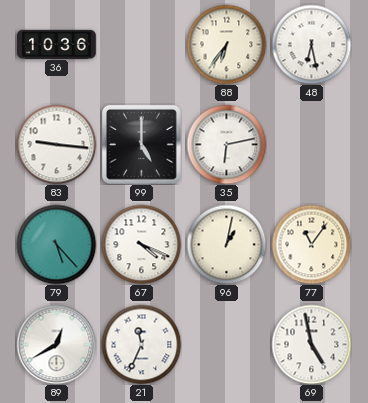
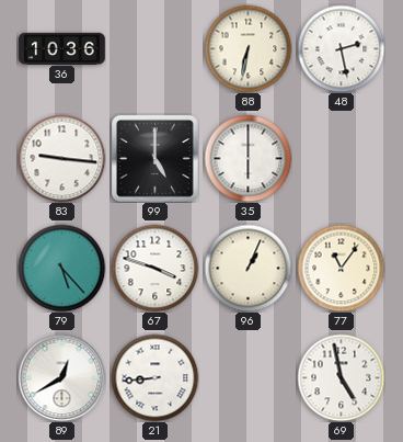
88: 6:36 -> 6:32 (247, 48)
48: 6:28 -> 2:28 (341, 48)
35: 6:13 -> 6:00 (247, 158)
67: 4:19 -> 3:48 (154, 268)
96: 1:02 -> 1:04 (247, 268)
21: 11:34 -> 8:44 (154, 377)
